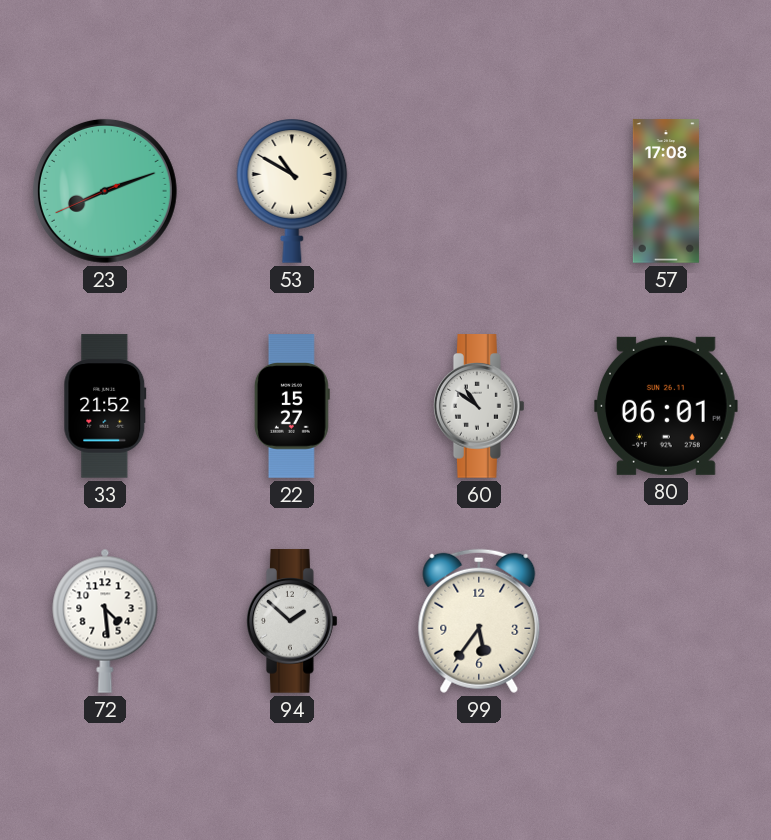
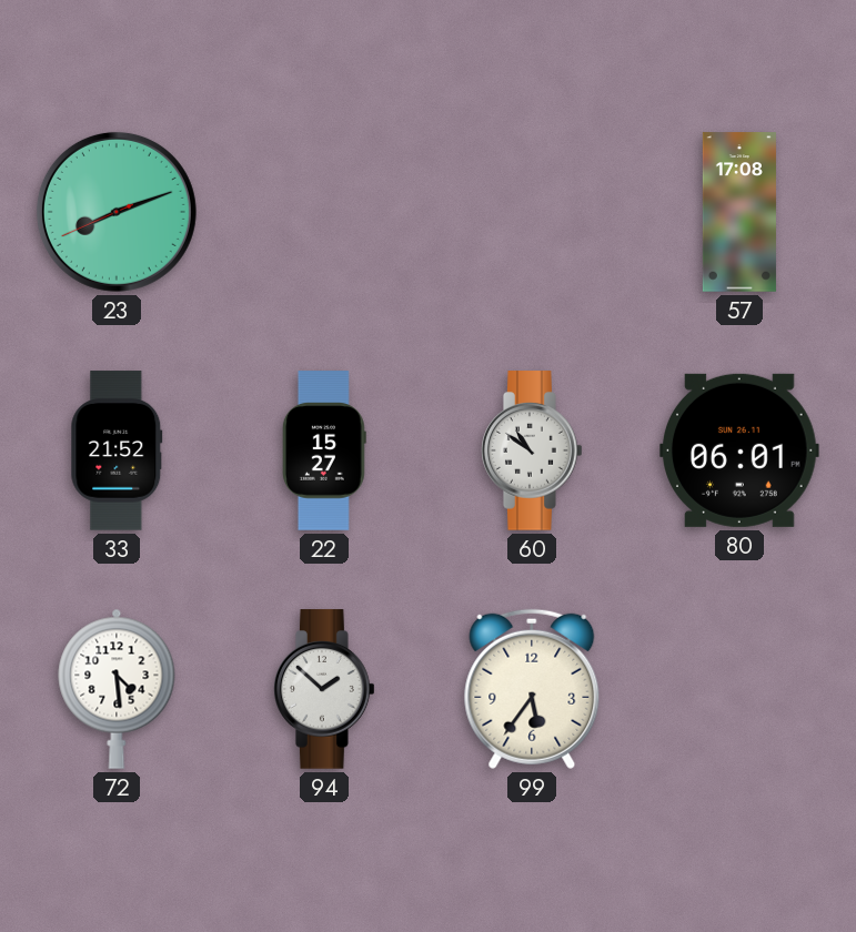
53: 10:50 -> none (292, 191)
